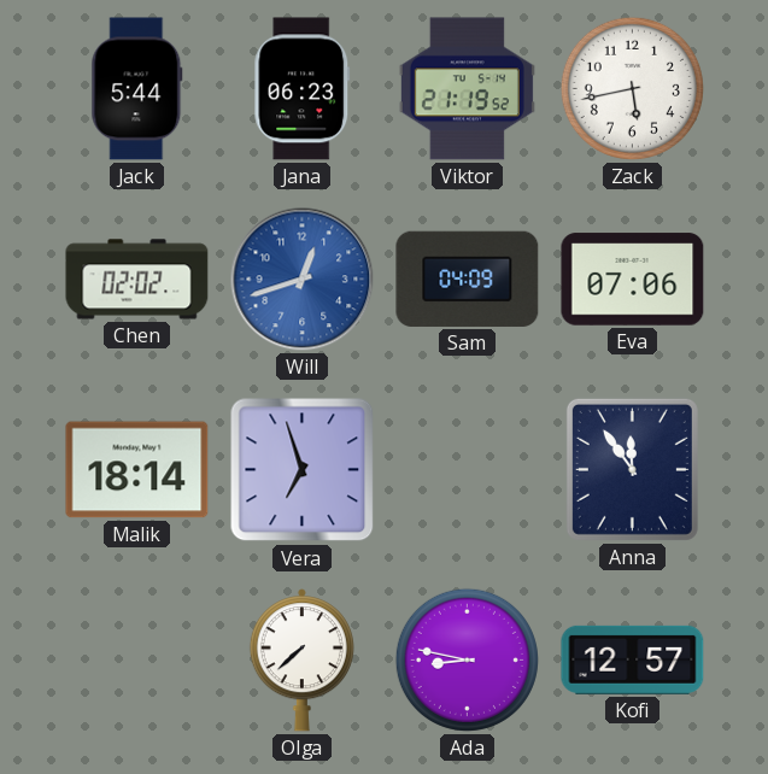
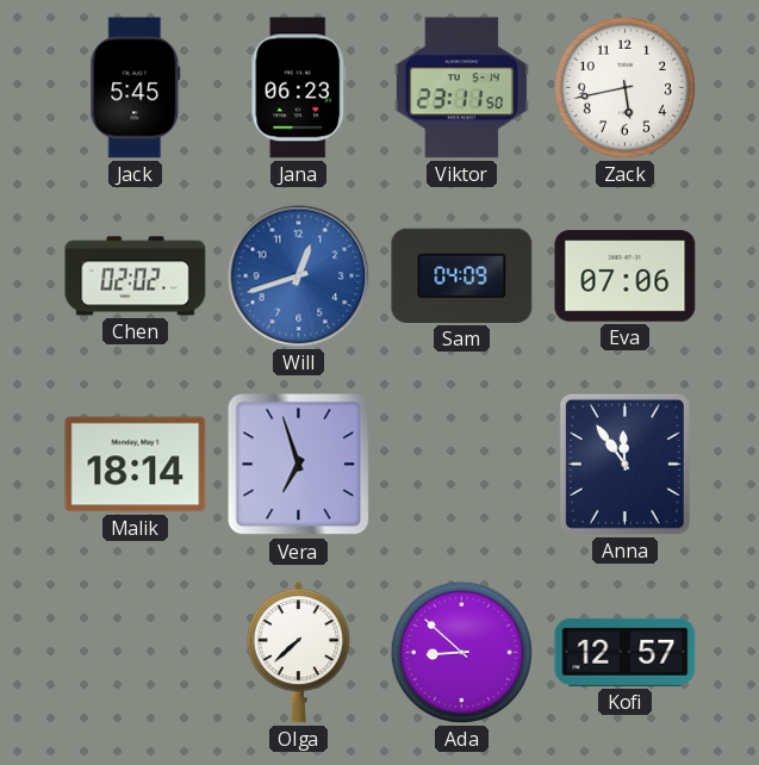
Jack: 5:44 -> 5:45 (136, 88)
Viktor: 21:19 -> 23:11 (461, 88)
Ada: 8:47 -> 8:52 (461, 652)
